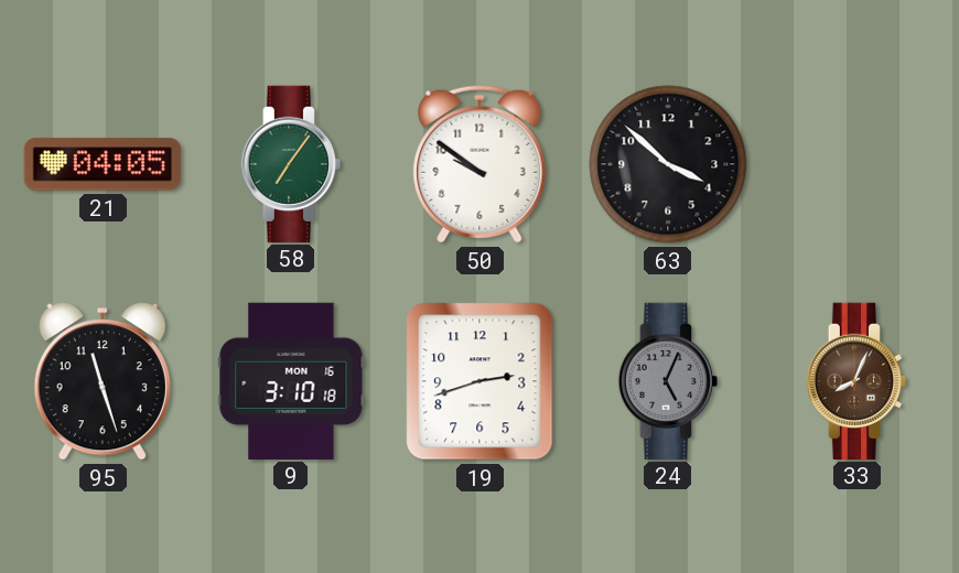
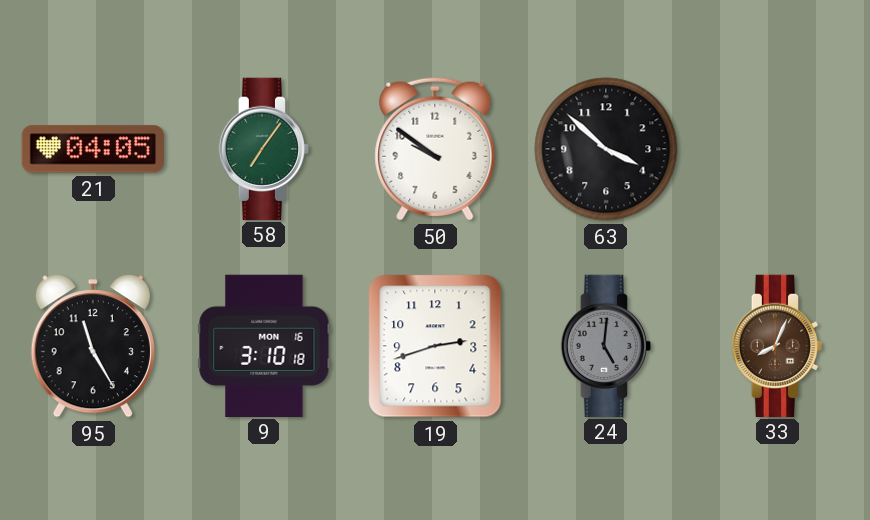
95: 11:27 -> 11:25 (93, 346)
24: 5:04 -> 5:01 (605, 345)
